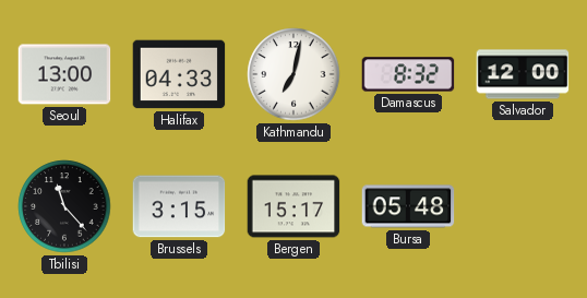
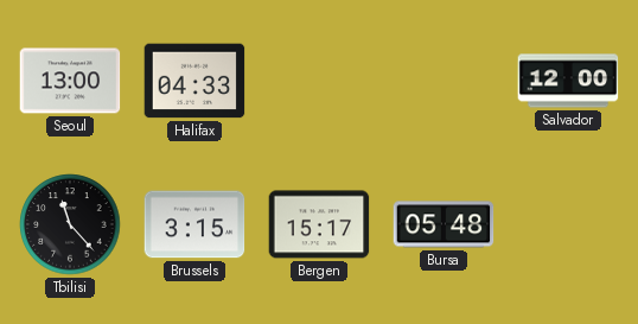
Kathmandu: 7:02 -> none (293, 74)
Damascus: 8:32 -> none (408, 74)
